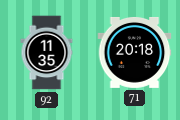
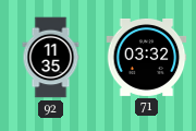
71: 20:18 -> 03:32 (147, 57)
